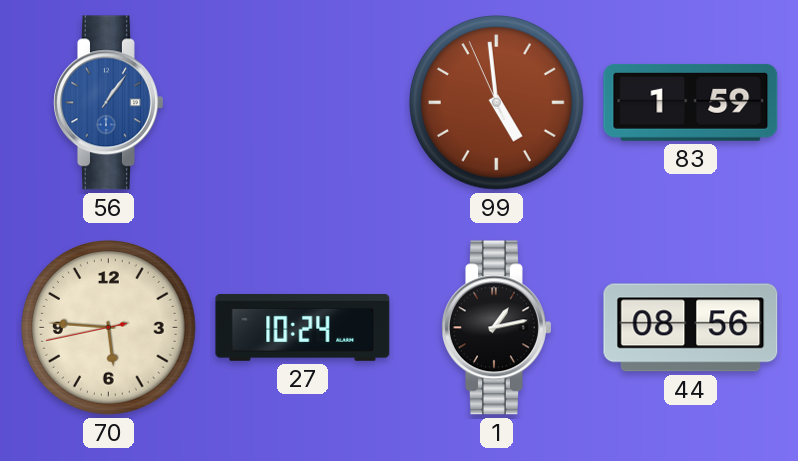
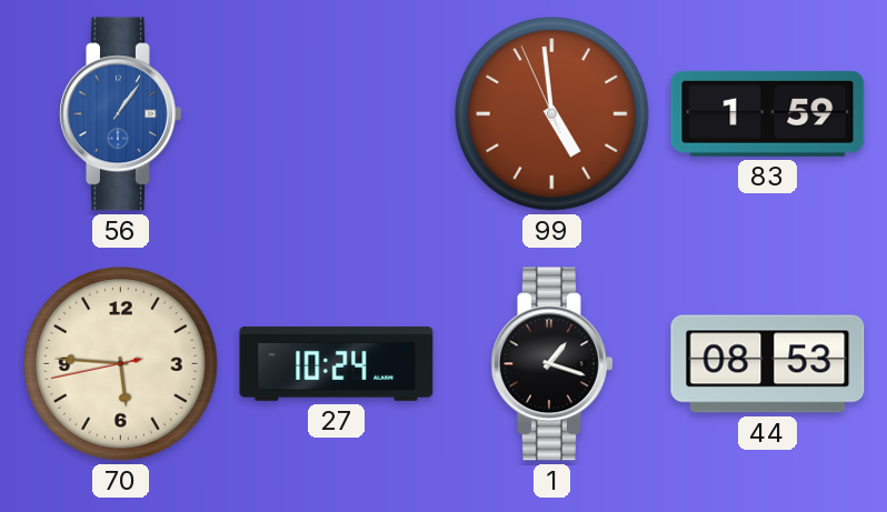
1: 1:13 -> 1:18 (552, 364)
44: 08:56 -> 08:53 (768, 364)
